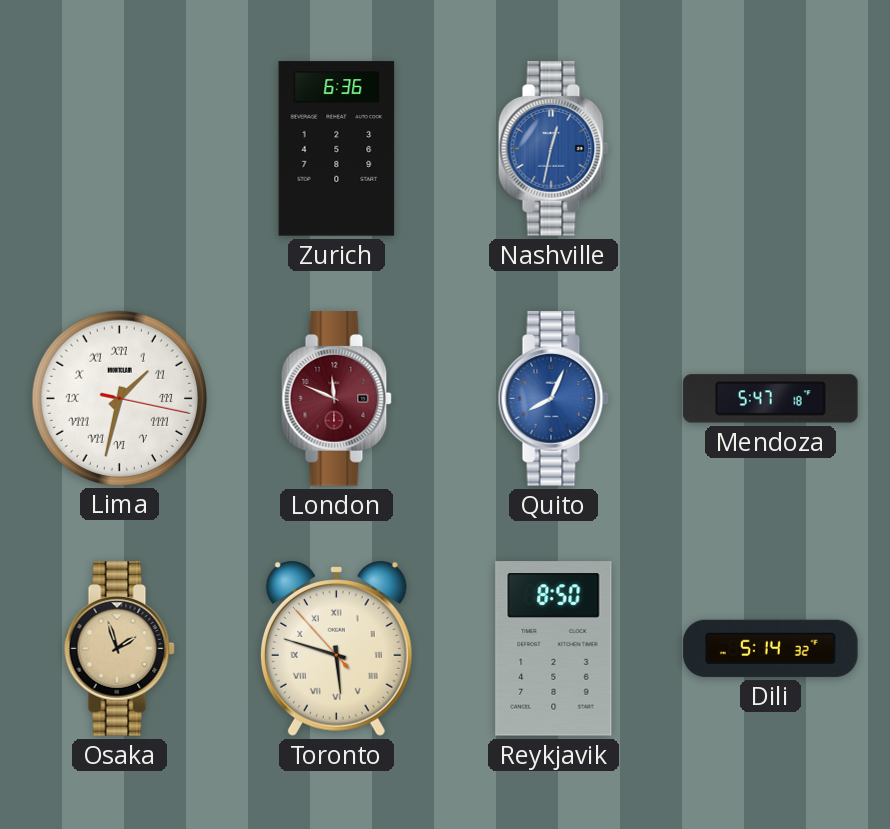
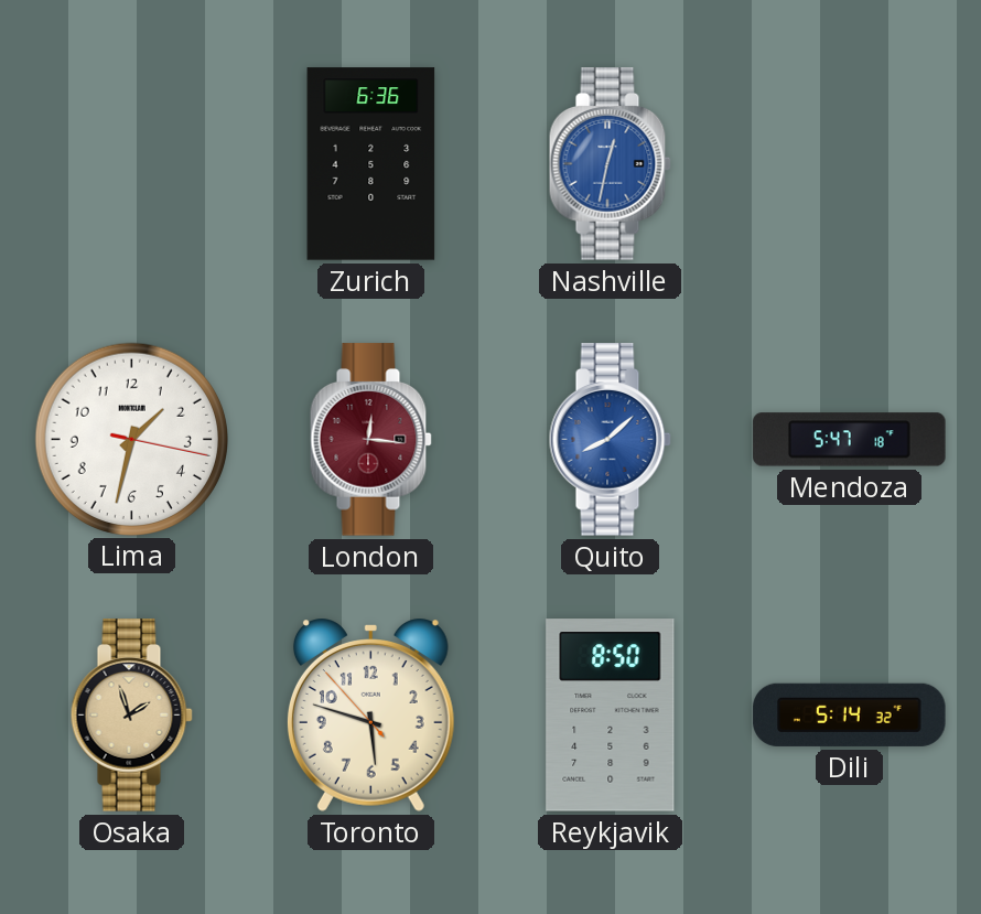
Lima numerals: Roman -> Arabic (131, 439)
London: 11:49 -> 12:16 (370, 440)
Quito: 8:04 -> 8:08 (610, 440)
Toronto numerals: Roman -> Arabic (370, 714)
